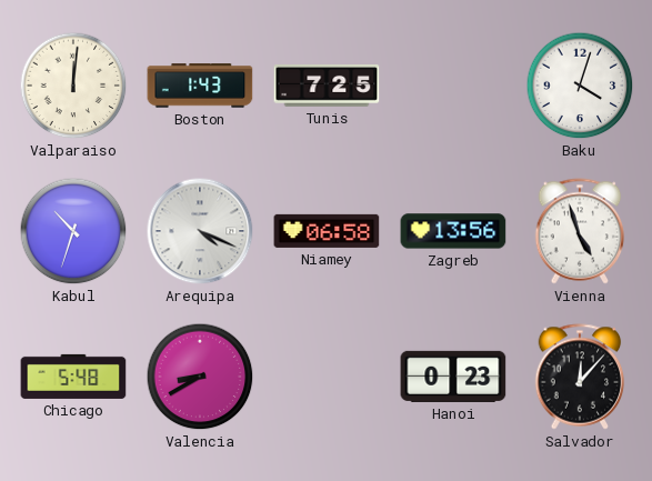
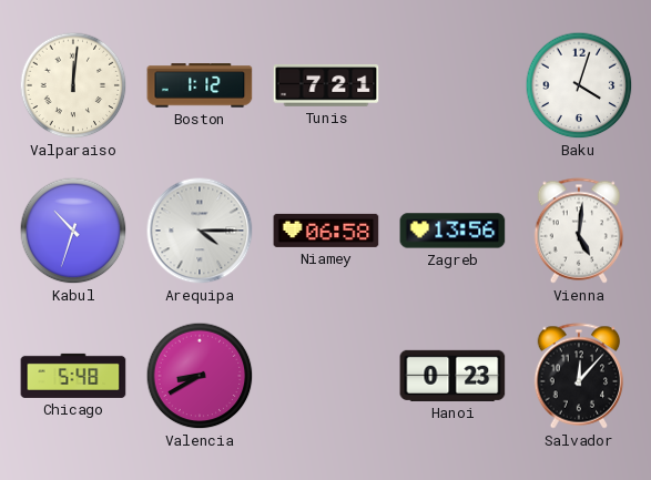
Boston: 1:43 -> 1:12 (200, 85)
Tunis: 7:25 -> 7:21 (326, 86)
Arequipa: 4:19 -> 4:15 (200, 231)
Vienna: 4:57 -> 5:01 (579, 231)
